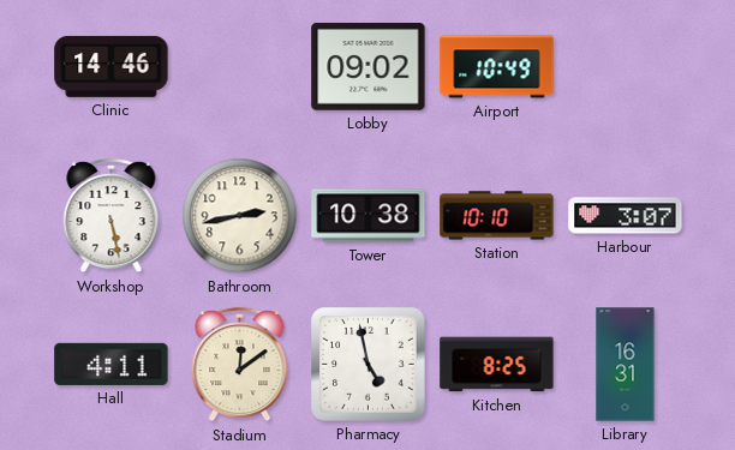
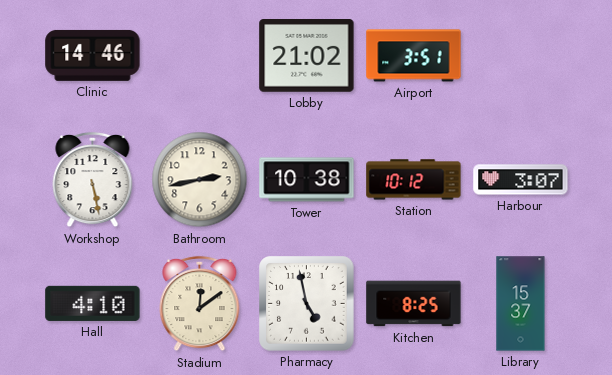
Lobby: 09:02 -> 21:02 (307, 56)
Airport: 10:49 -> 3:51 (414, 56)
Station: 10:10 -> 10:12 (414, 180)
Hall: 4:11 -> 4:10 (93, 303)
Library: 16:31 -> 15:37 (521, 304)
